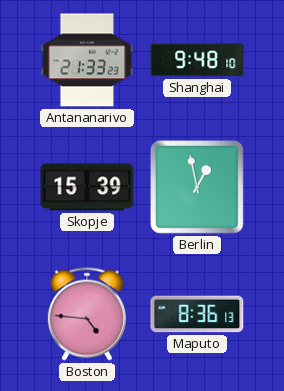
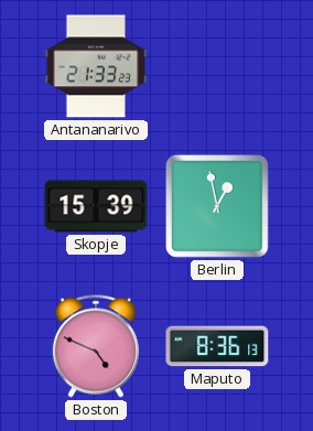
Shanghai: 9:48 -> none (197, 60)
Boston: 4:46 -> 4:49 (96, 346)
